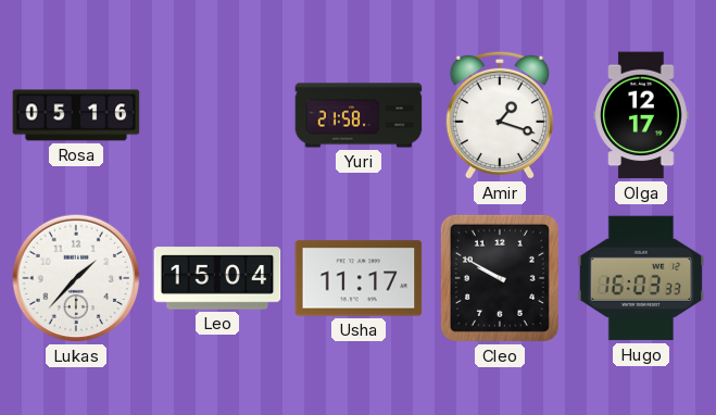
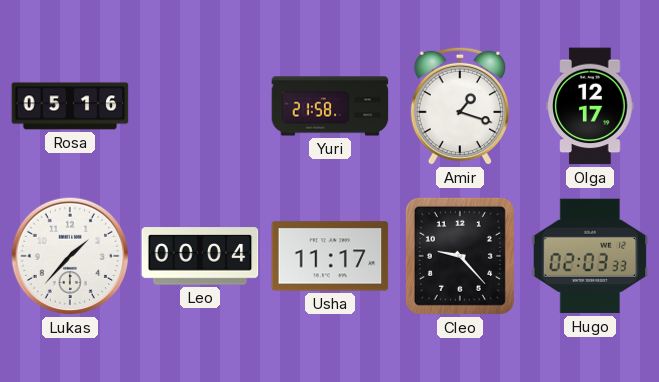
Leo: 15:04 -> 00:04 (200, 256)
Cleo: 9:50 -> 9:23 (460, 256)
Hugo: 16:03 -> 02:03 (590, 256)
